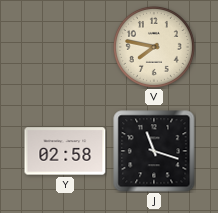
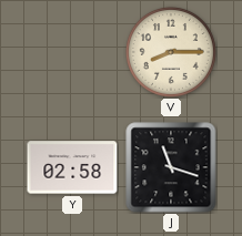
V: 7:47 -> 8:15 (171, 52)
